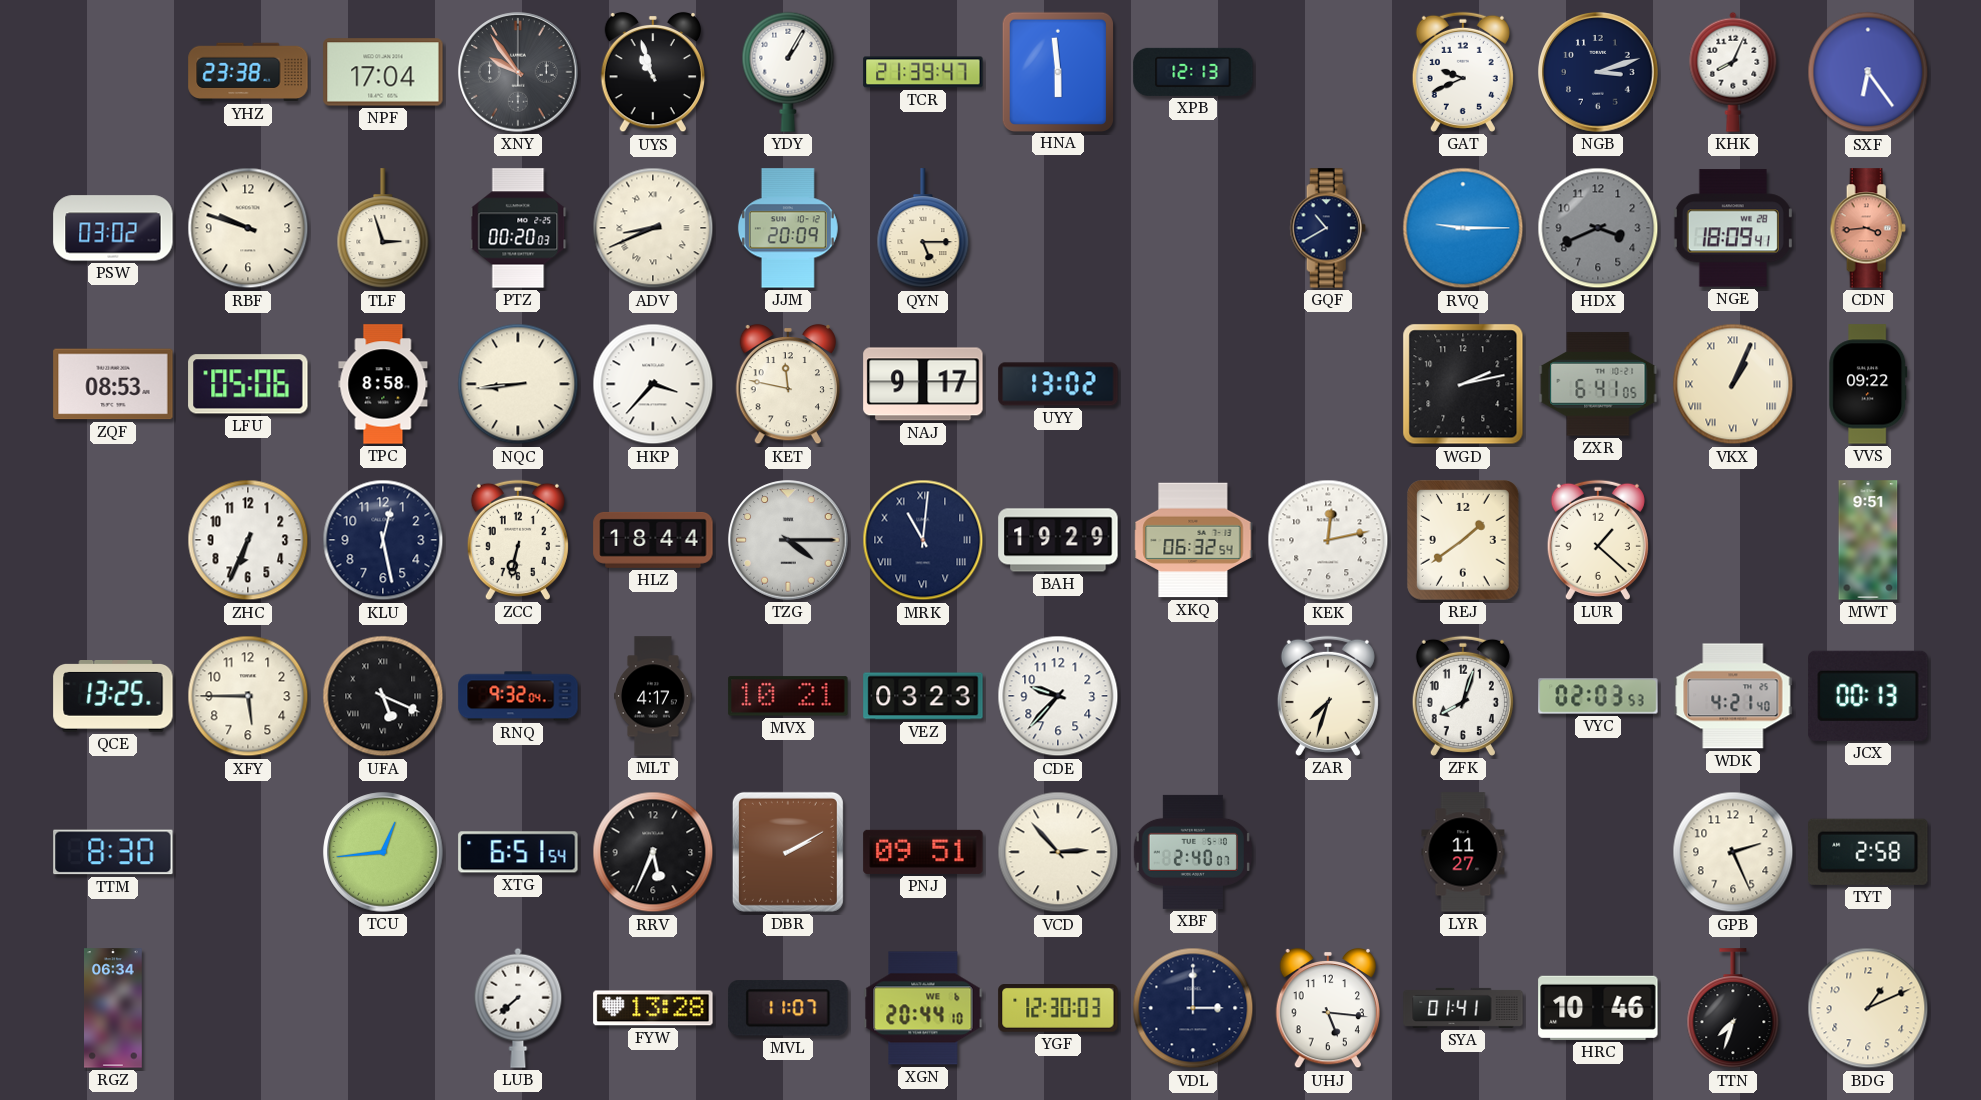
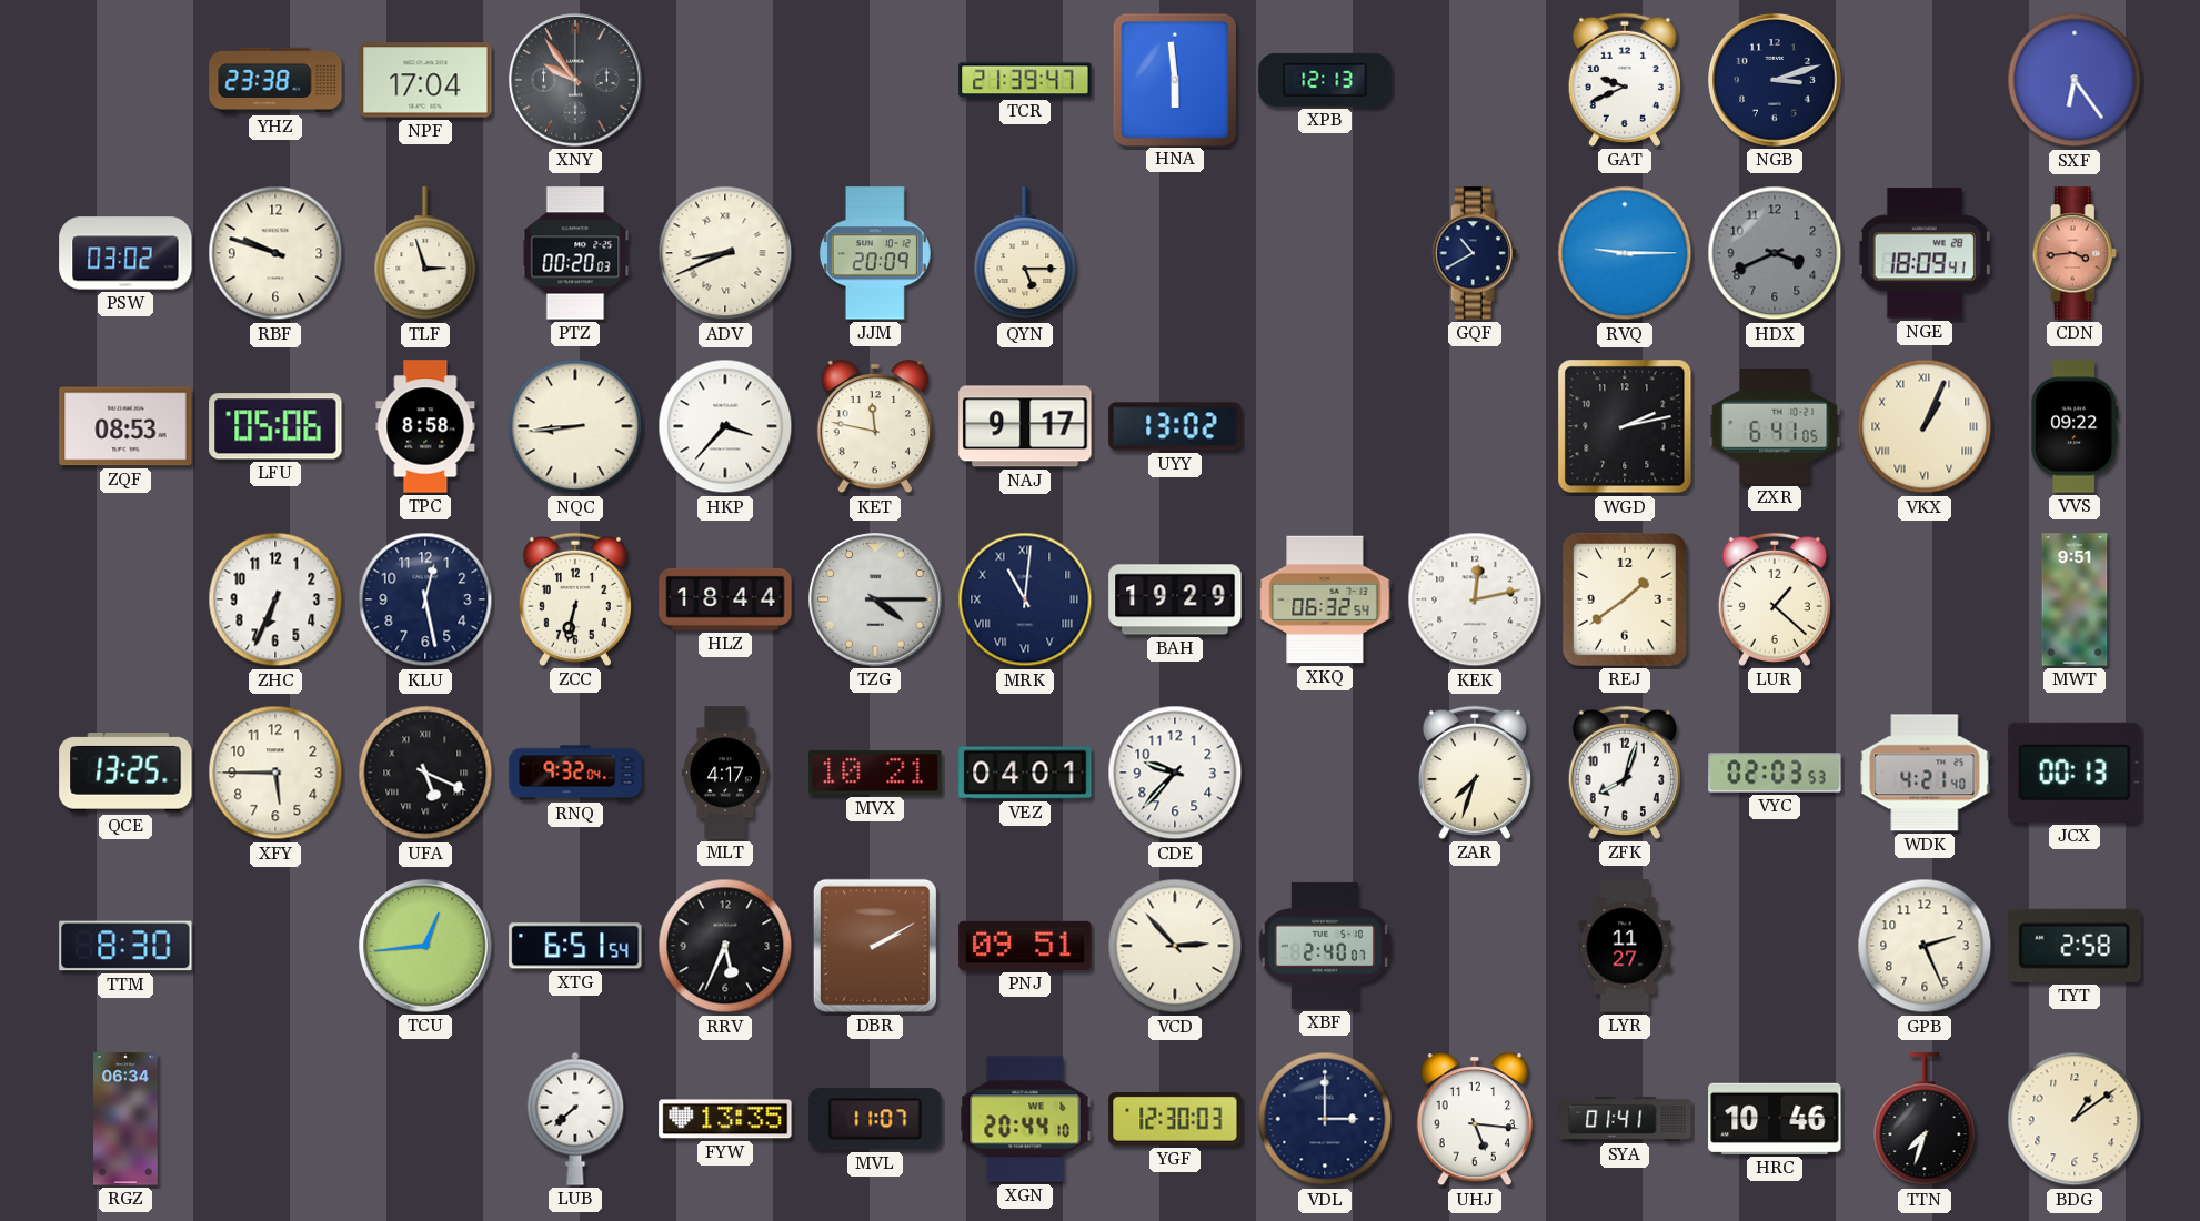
UYS: 10:57 -> none (652, 72)
YDY: 1:05 -> none (788, 72)
KHK: 8:04 -> none (1733, 72)
VEZ: 03:23 -> 04:01 (1025, 773)
FYW: 13:28 -> 13:35 (725, 1119)
BDG: 1:11 -> 1:09 (2075, 1119)
